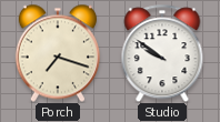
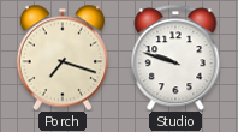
Studio: 9:51 -> 9:48 (175, 58)
